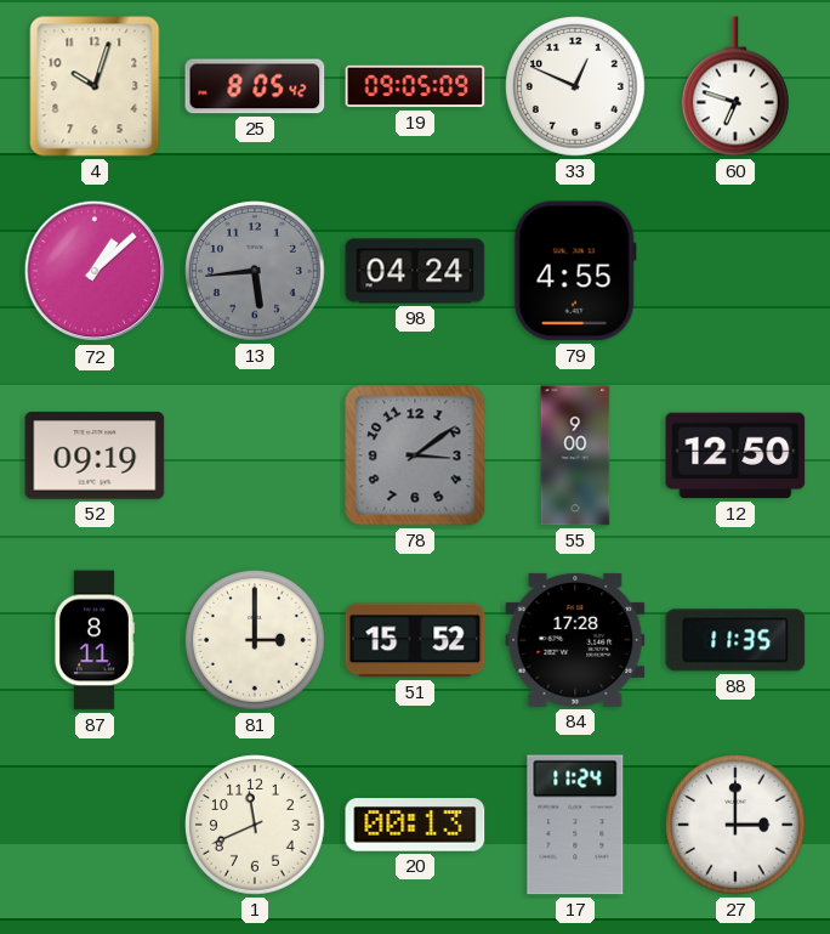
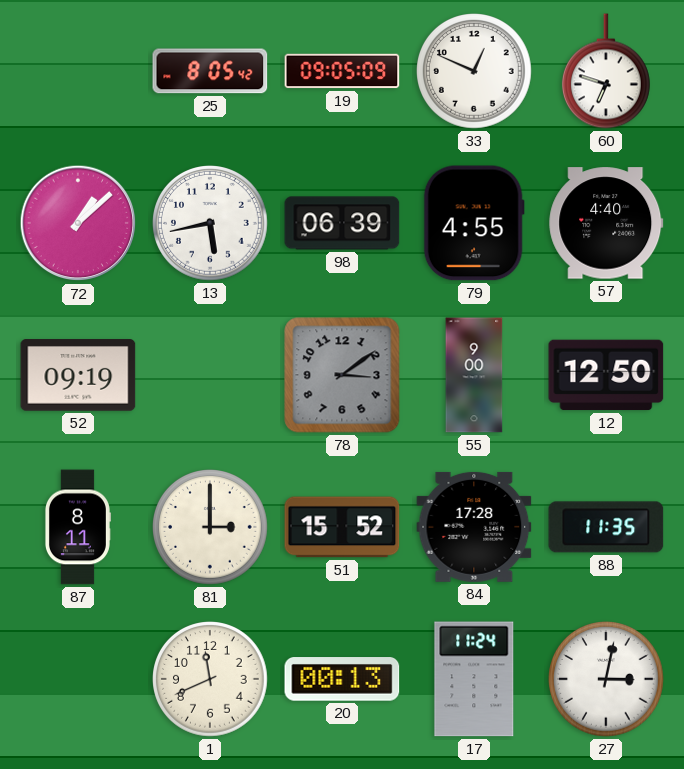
4: 10:03 -> none (95, 86)
13: 5:44 -> 5:43 (211, 224)
13 dial: grey -> white (211, 224)
98: 04:24 -> 06:39 (342, 223)
57: none -> 4:40 (606, 223)
27: 3:00 -> 3:02 (607, 680)
